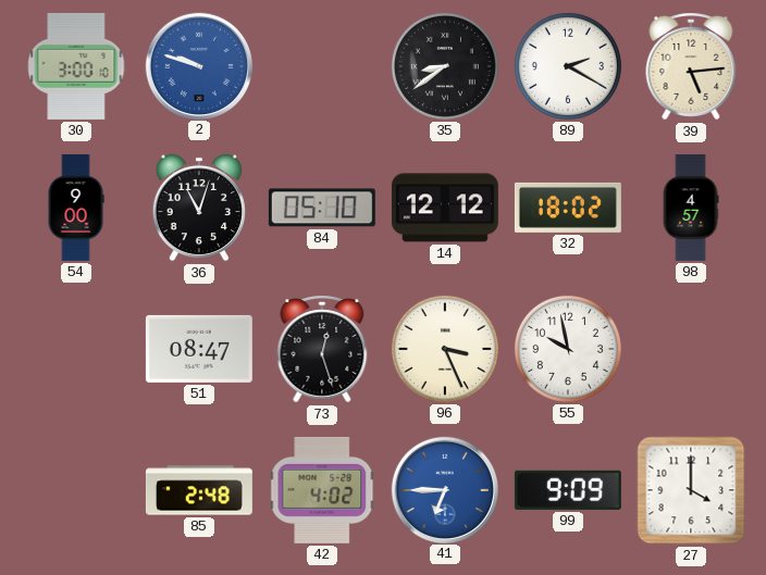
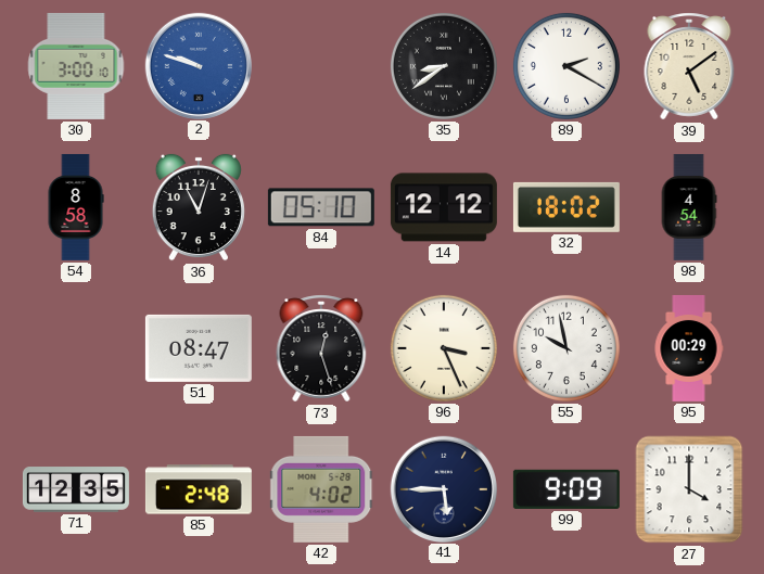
39: 5:14 -> 5:09 (689, 66)
54: 9:00 -> 8:58 (76, 207)
98: 4:57 -> 4:54 (689, 207)
95: none -> 00:29 (689, 348)
71: none -> 12:35 (76, 489)
41: 6:45 -> 5:45 (443, 488)
41 dial: blue -> navy (443, 488)
